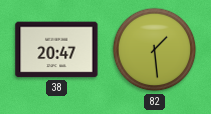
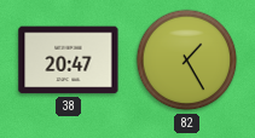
82: 1:29 -> 1:25 (187, 61)
